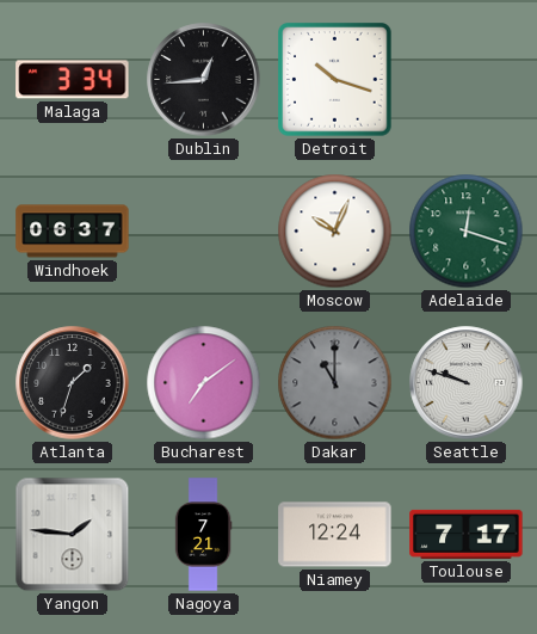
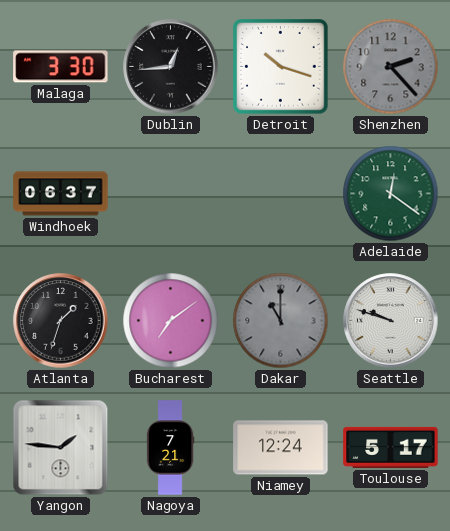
Malaga: 3:34 -> 3:30 (61, 67)
Shenzhen: none -> 2:23 (391, 67)
Moscow: 10:04 -> none (335, 232)
Adelaide: 12:18 -> 12:21 (391, 194)
Toulouse: 7:17 -> 5:17 (391, 447)
